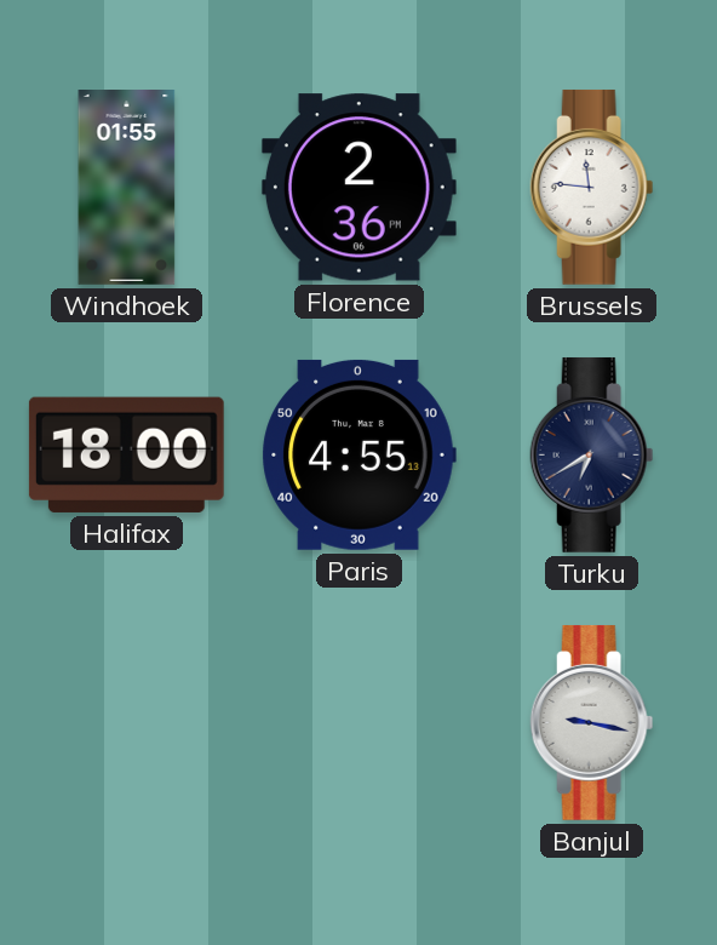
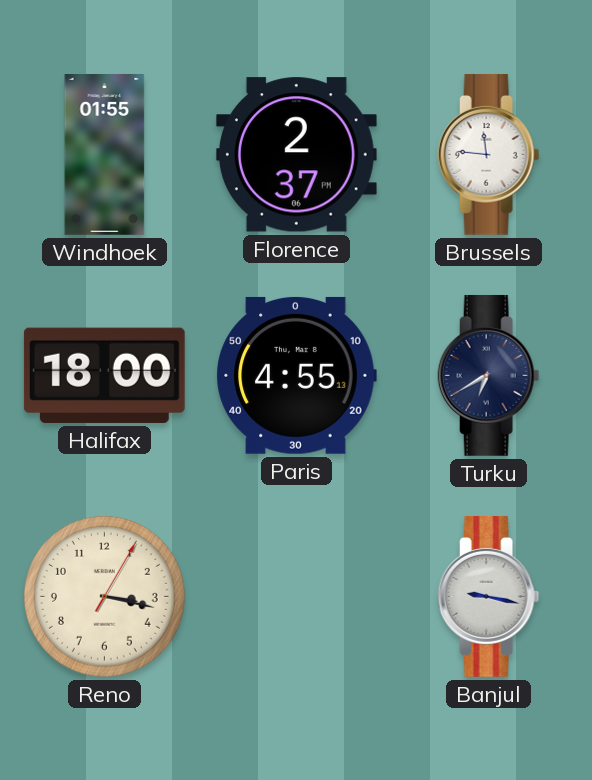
Florence: 2:36 -> 2:37 (296, 155)
Reno: none -> 3:17 (104, 596)
